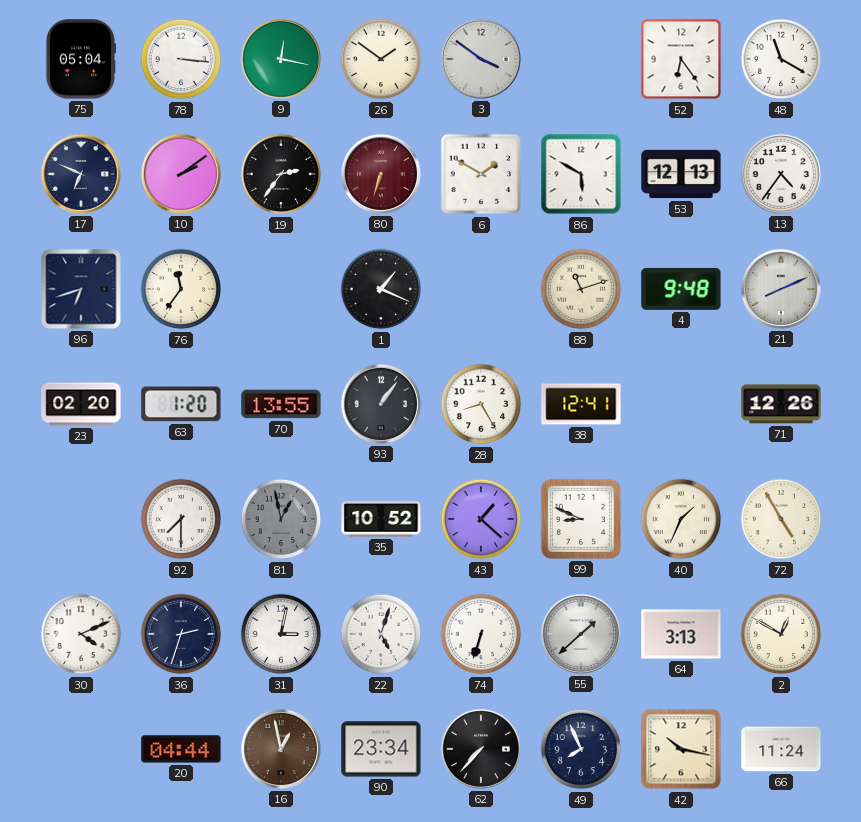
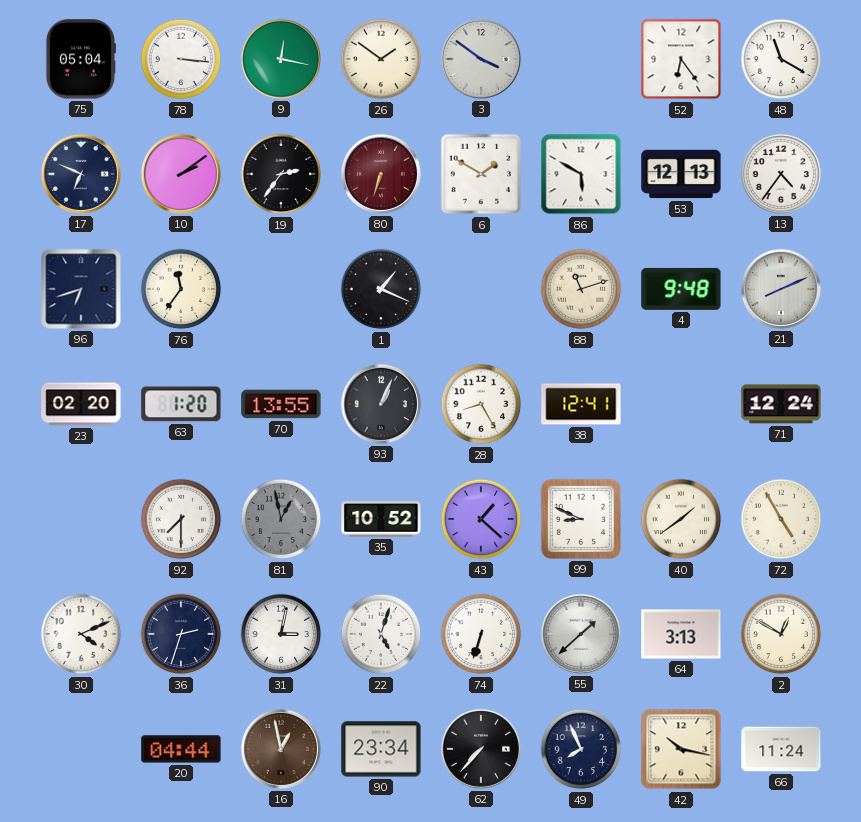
93: 1:06 -> 1:04 (381, 404)
71: 12:26 -> 12:24 (781, 404)
40: 1:34 -> 1:39 (681, 519)
